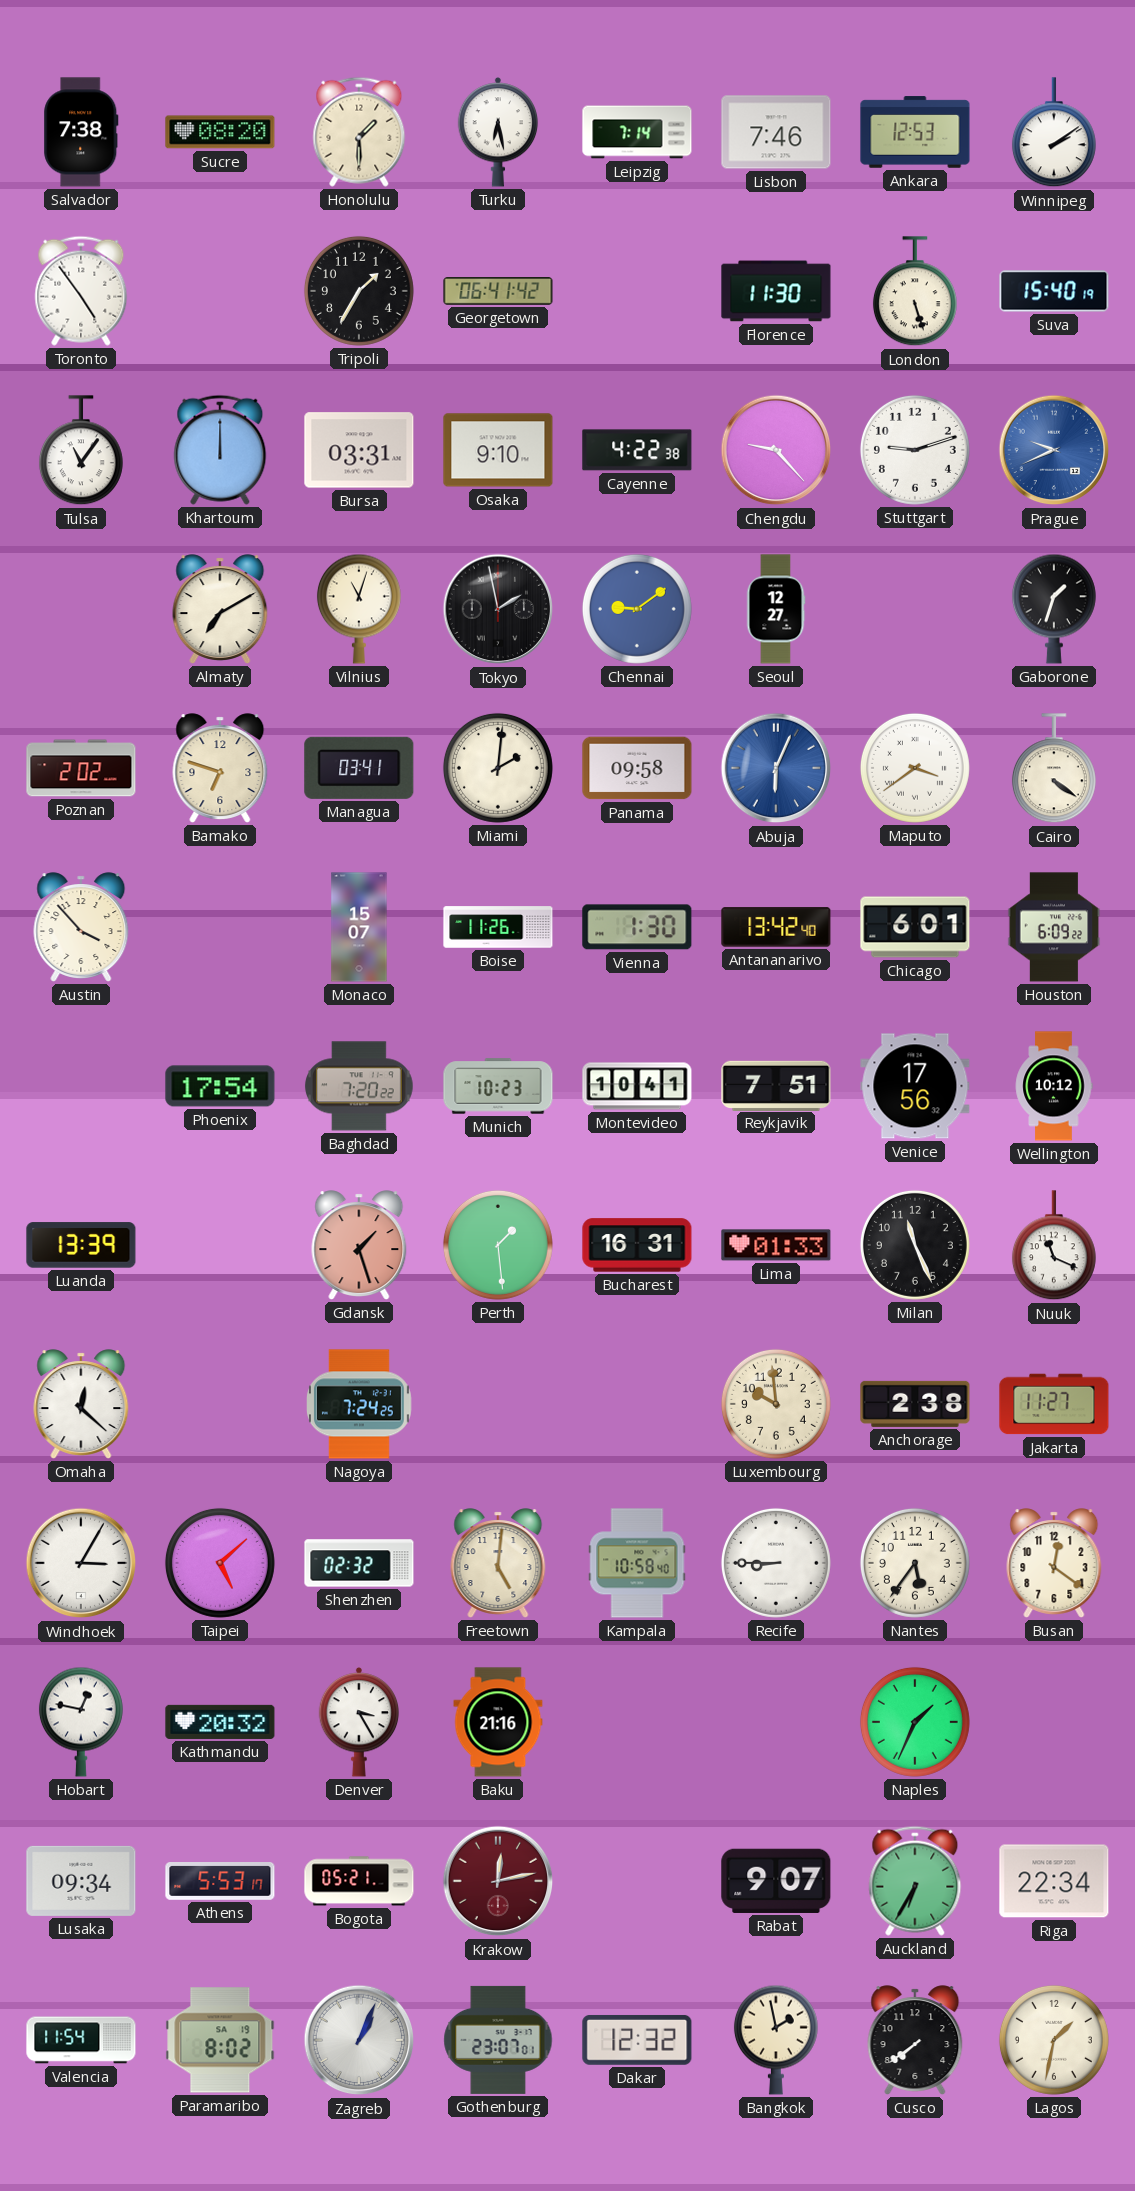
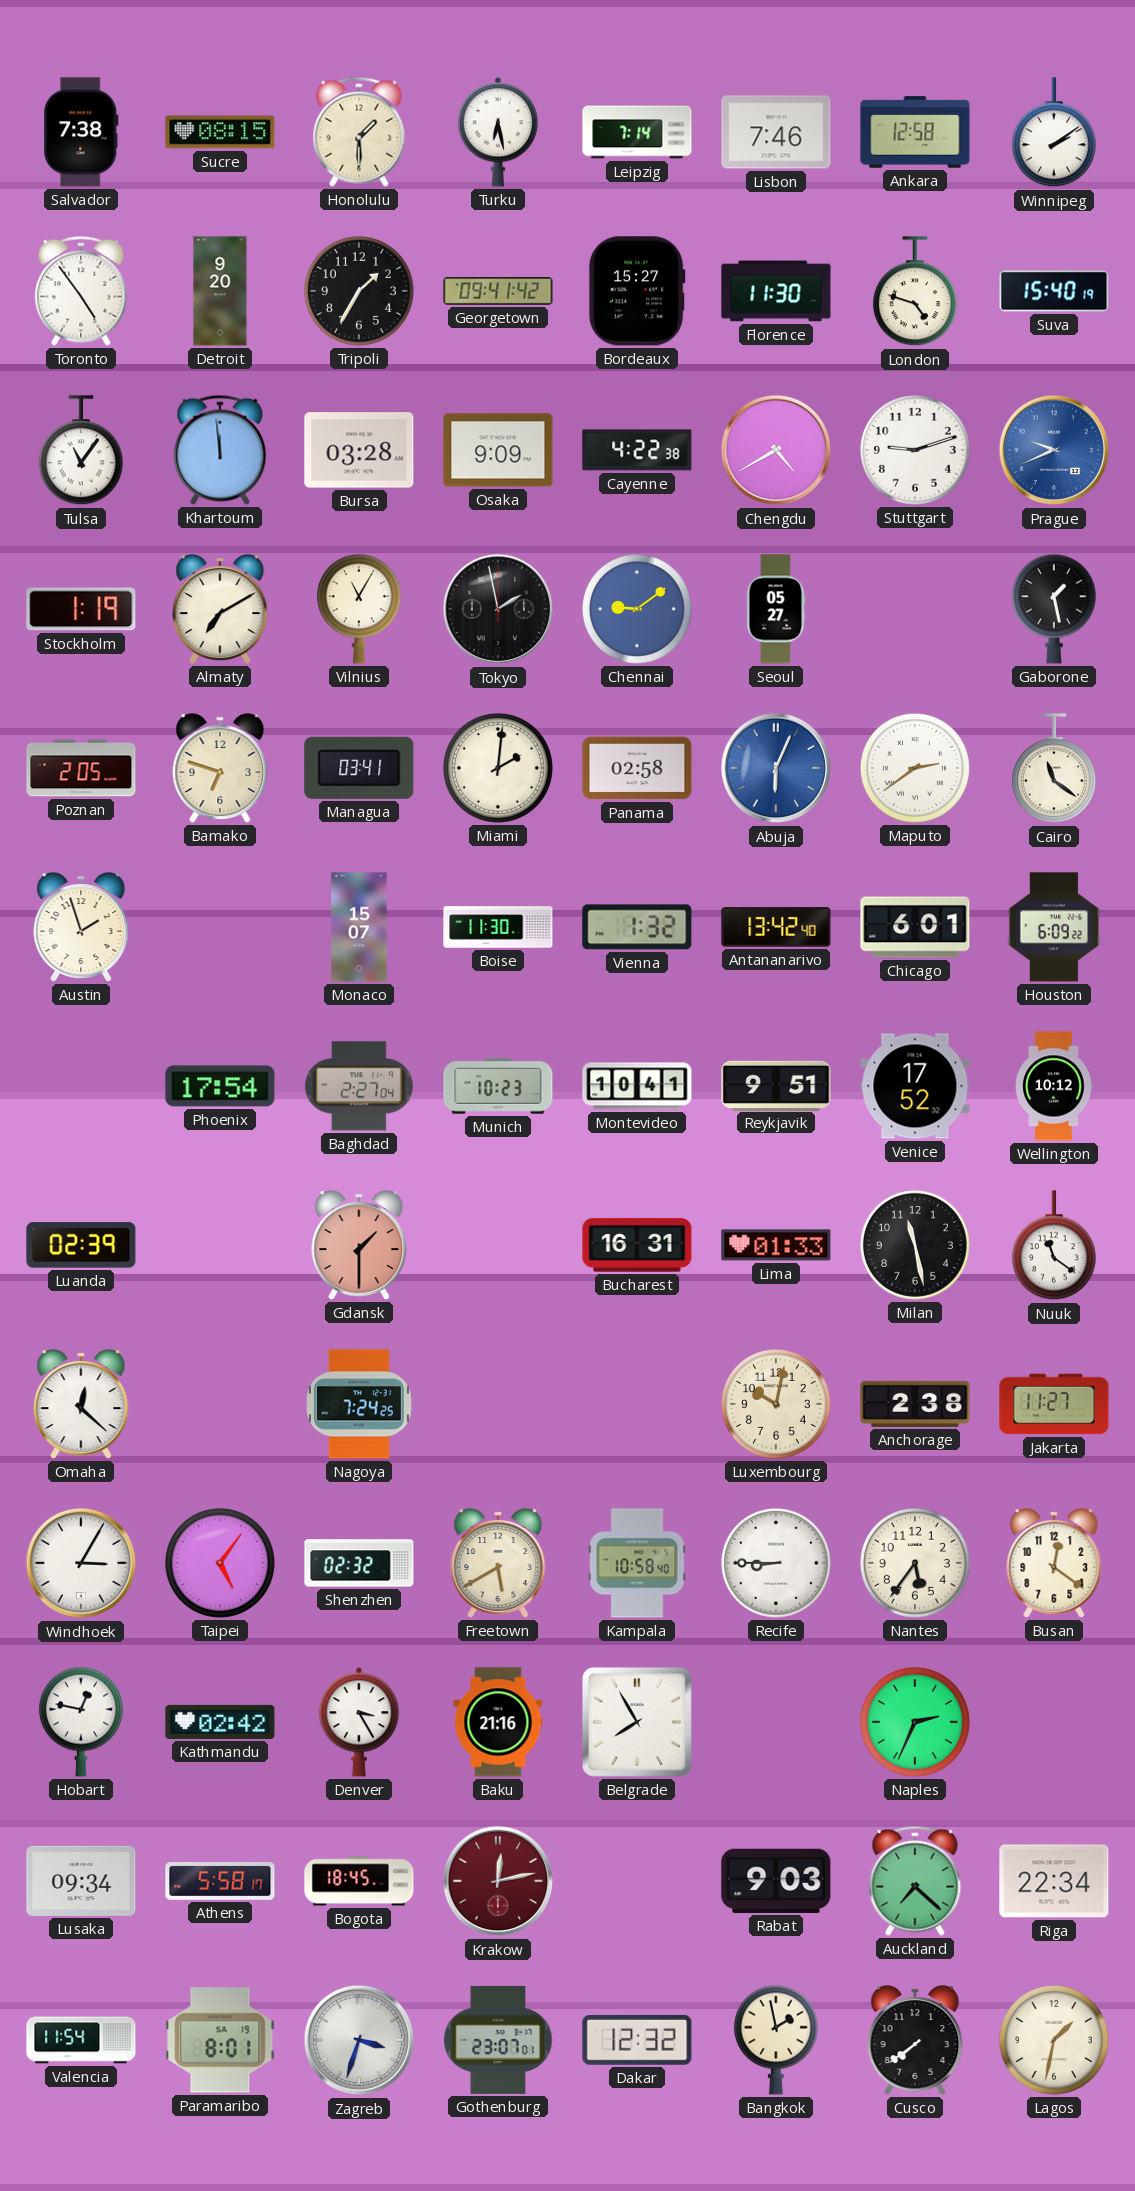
Sucre: 08:20 -> 08:15 (220, 132)
Ankara: 12:53 -> 12:58 (915, 132)
Detroit: none -> 9:20 (220, 291)
Georgetown: 06:41 -> 09:41 (498, 291)
Bordeaux: none -> 15:27 (637, 291)
London: 5:27 -> 4:48 (915, 292)
Khartoum: 12:00 -> 11:59 (220, 450)
Bursa: 03:31 -> 03:28 (359, 450)
Osaka: 9:10 -> 9:09 (498, 450)
Chengdu: 9:23 -> 4:40 (776, 450)
Stockholm: none -> 1:19 (81, 609)
Vilnius: 11:03 -> 11:05 (359, 609)
Seoul: 12:27 -> 05:27 (776, 609)
Gaborone: 1:33 -> 1:28 (1054, 609)
Poznan: 2:02 -> 2:05 (81, 768)
Panama: 09:58 -> 02:58 (637, 768)
Maputo: 3:39 -> 2:39 (915, 768)
Cairo: 4:21 -> 11:21 (1054, 769)
Austin: 3:53 -> 1:57 (81, 927)
Boise: 11:26 -> 11:30 (498, 927)
Vienna: 1:30 -> 1:32 (637, 927)
Baghdad: 7:20 -> 2:27 (359, 1086)
Reykjavik: 7:51 -> 9:51 (776, 1085)
Venice: 17:56 -> 17:52 (915, 1086)
Luanda: 13:39 -> 02:39 (81, 1245)
Gdansk: 1:27 -> 1:30 (359, 1245)
Perth: 1:29 -> none (498, 1245)
Milan: 11:26 -> 11:28 (915, 1245)
Nuuk: 11:19 -> 11:21 (1054, 1246)
Luxembourg: 9:59 -> 10:02 (776, 1404)
Taipei: 5:08 -> 5:06 (220, 1563)
Freetown: 5:01 -> 5:40 (498, 1563)
Kathmandu: 20:32 -> 02:42 (220, 1722)
Belgrade: none -> 7:55 (637, 1722)
Naples: 1:34 -> 2:34 (915, 1722)
Athens: 5:53 -> 5:58 (220, 1882)
Bogota: 05:21 -> 18:45 (359, 1881)
Rabat: 9:07 -> 9:03 (776, 1881)
Auckland: 6:35 -> 7:22 (915, 1881)
Paramaribo: 8:02 -> 8:01 (220, 2040)
Zagreb: 1:04 -> 3:33 (359, 2040)
